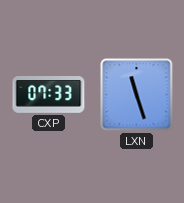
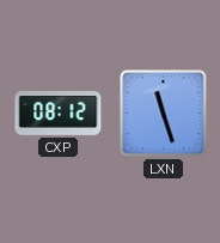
CXP: 07:33 -> 08:12 (59, 114)
